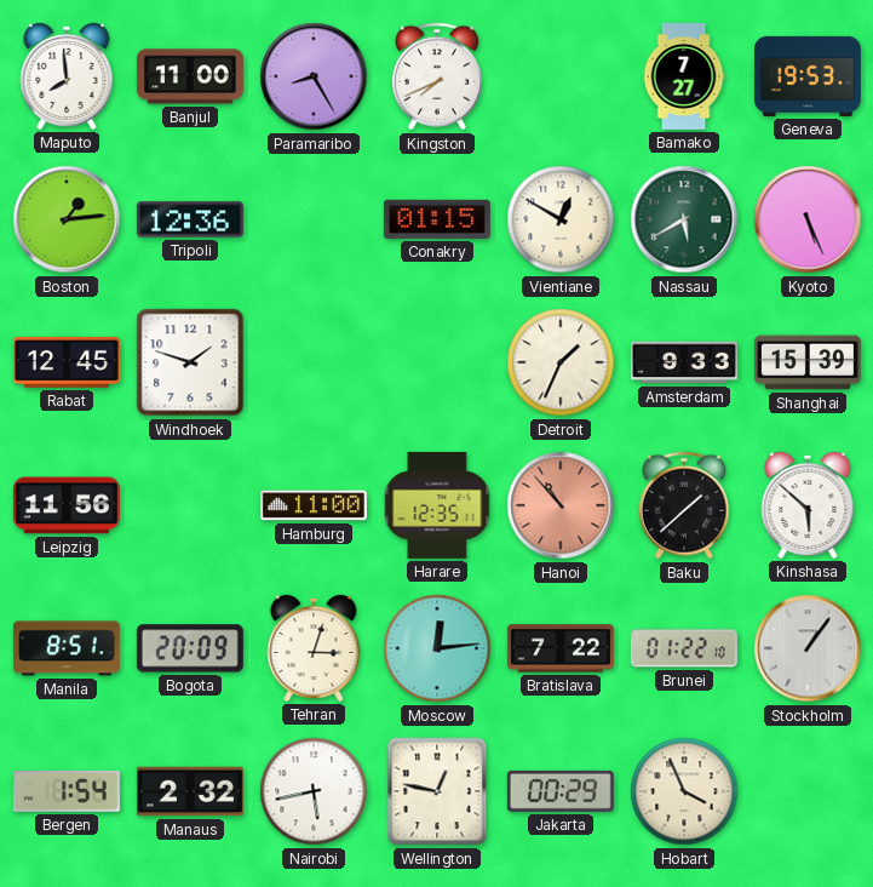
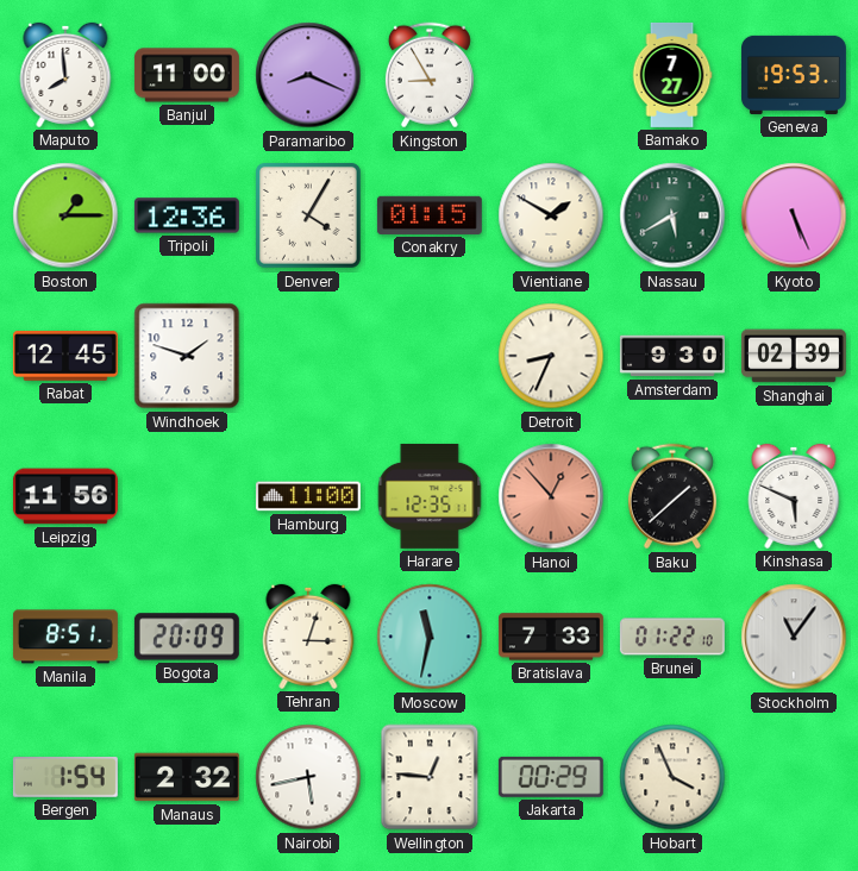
Paramaribo: 8:25 -> 8:19 (308, 75)
Kingston: 7:41 -> 8:55 (430, 75)
Boston: 1:14 -> 1:15 (65, 215)
Denver: none -> 4:05 (308, 215)
Vientiane: 12:50 -> 1:50 (551, 215)
Detroit: 1:34 -> 8:34 (551, 356)
Amsterdam: 9:33 -> 9:30 (672, 356)
Shanghai: 15:39 -> 02:39 (794, 356)
Hanoi: 10:53 -> 12:53 (551, 496)
Kinshasa: 5:52 -> 5:49 (794, 496)
Moscow: 12:14 -> 11:32 (430, 637)
Bratislava: 7:22 -> 7:33 (551, 637)
Stockholm: 1:06 -> 11:06 (794, 637)
Wellington: 12:47 -> 12:46 (430, 777)
